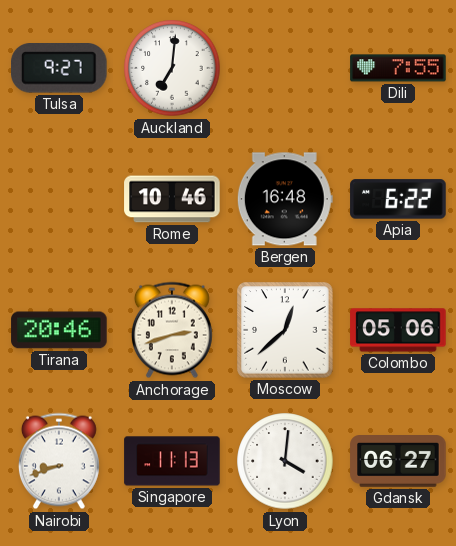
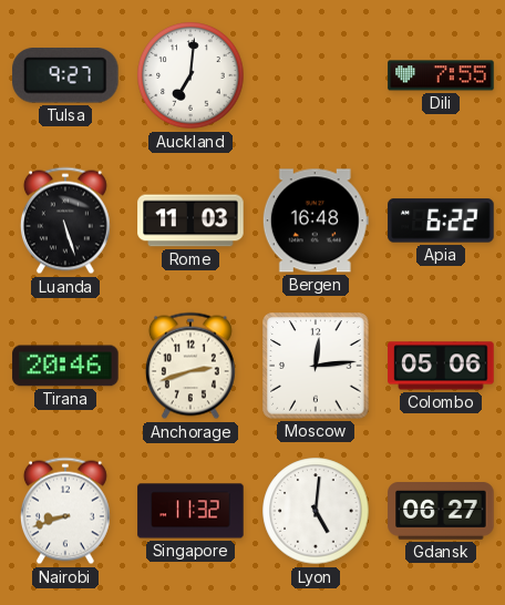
Luanda: none -> 5:27 (65, 221)
Rome: 10:46 -> 11:03 (190, 221)
Moscow: 12:38 -> 12:14 (316, 366)
Singapore: 11:13 -> 11:32 (190, 511)
Lyon: 4:01 -> 5:01 (316, 511)
